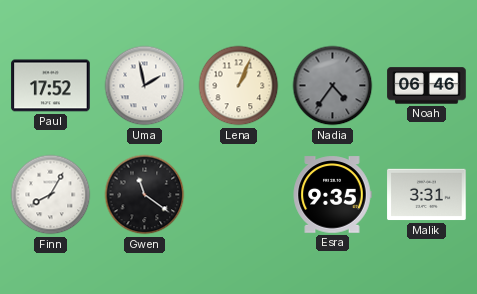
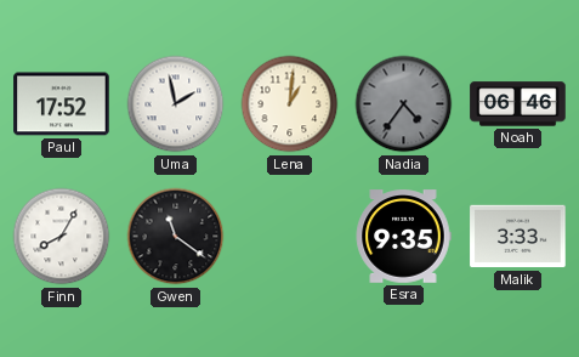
Lena: 1:04 -> 1:01 (290, 104)
Malik: 3:31 -> 3:33 (518, 237)
